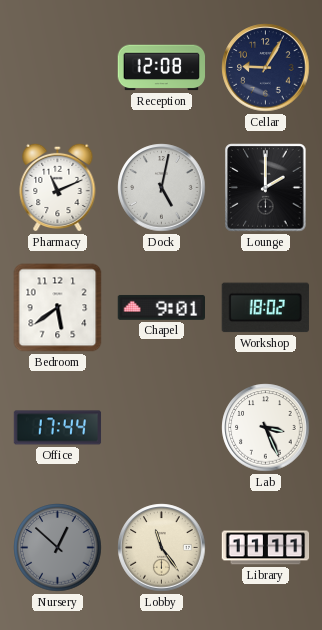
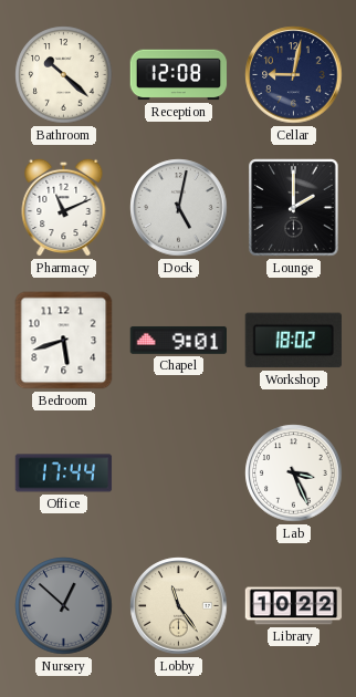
Bathroom: none -> 10:22 (64, 75)
Cellar: 9:05 -> 9:02 (294, 75)
Bedroom: 5:39 -> 5:42 (64, 341)
Library: 11:11 -> 10:22 (294, 606)
